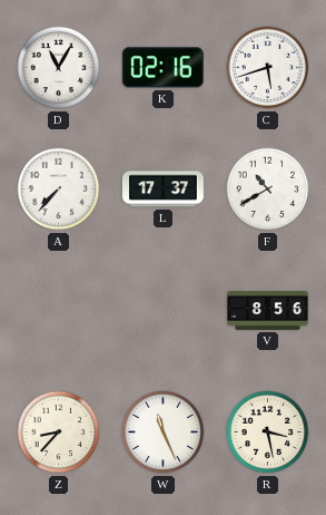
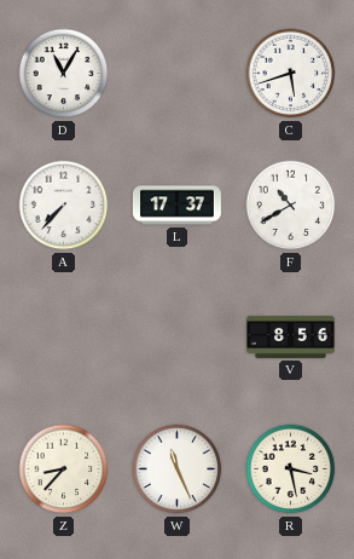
K: 02:16 -> none (162, 68)
